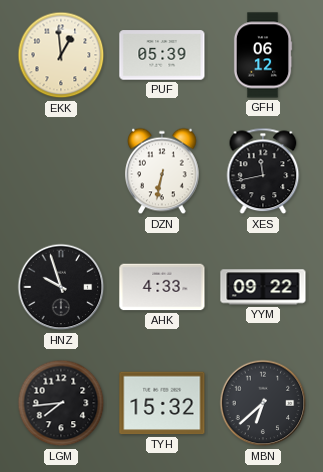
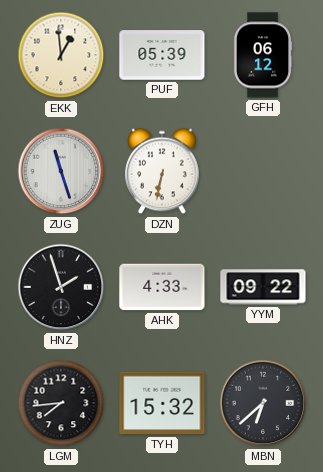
ZUG: none -> 11:27 (61, 171)
XES: 11:43 -> none (263, 171)
HNZ: 9:57 -> 1:57 (61, 287)
